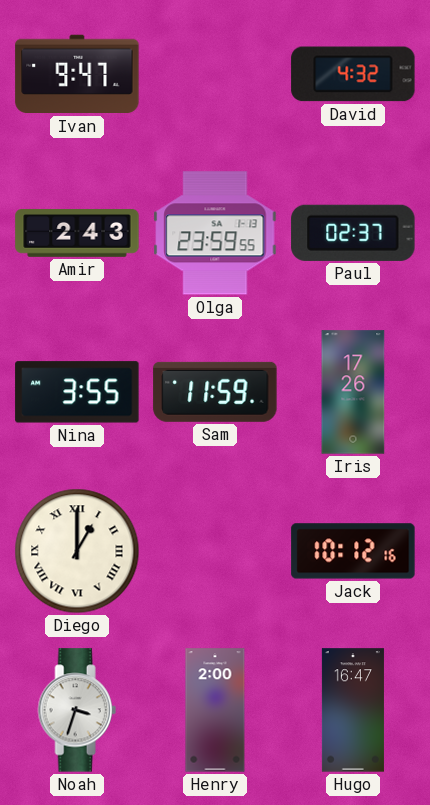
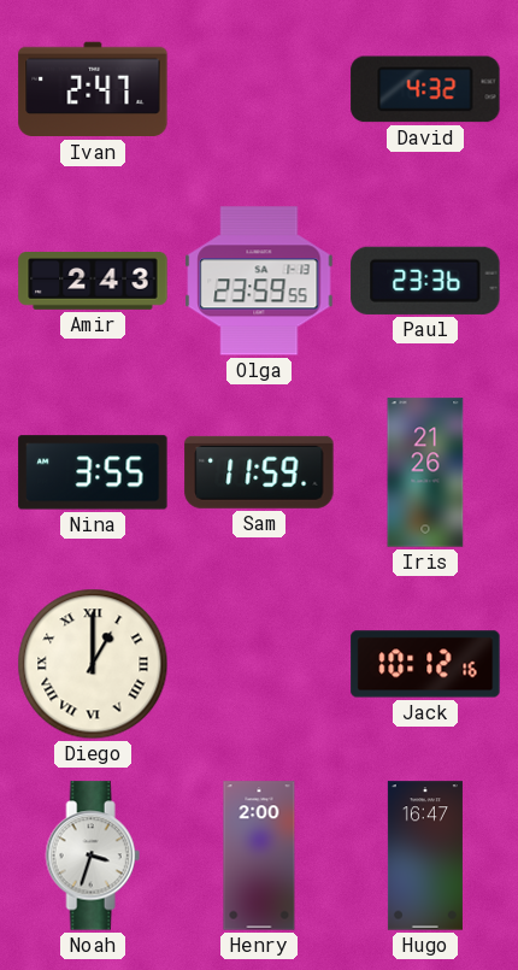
Ivan: 9:47 -> 2:47 (93, 89)
Paul: 02:37 -> 23:36 (425, 281)
Iris: 17:26 -> 21:26 (425, 472)
